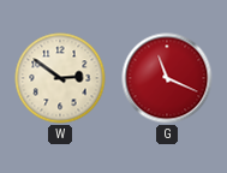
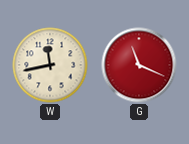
W: 2:51 -> 11:43 (50, 65)
